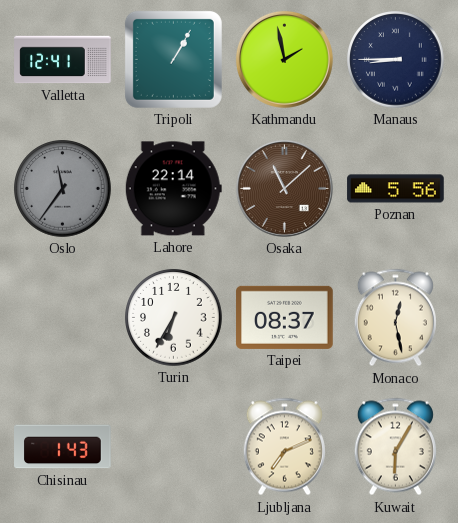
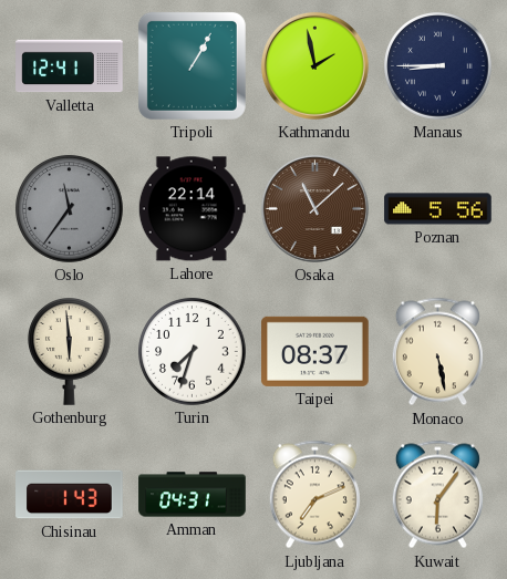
Gothenburg: none -> 5:59 (70, 352)
Turin: 6:35 -> 7:33 (193, 352)
Monaco: 12:28 -> 5:28 (437, 352)
Amman: none -> 04:31 (193, 495)
Kuwait: 6:05 -> 6:06 (437, 495)
